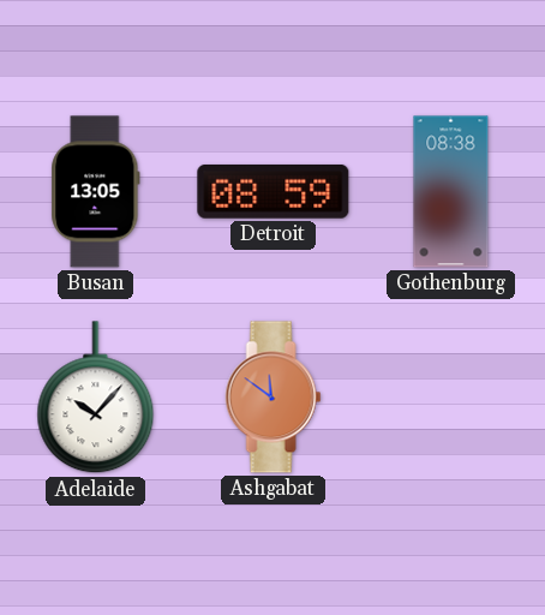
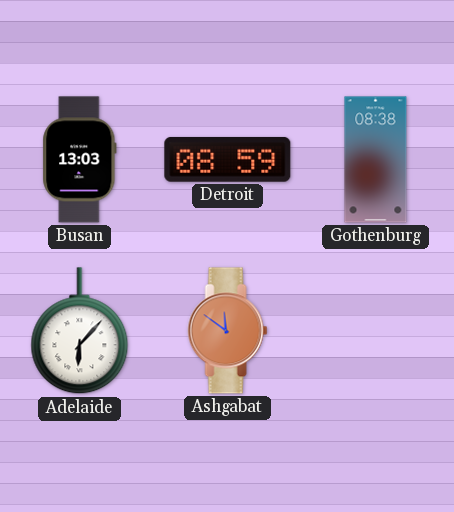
Busan: 13:05 -> 13:03 (80, 160)
Adelaide: 10:07 -> 6:07 (80, 331)
